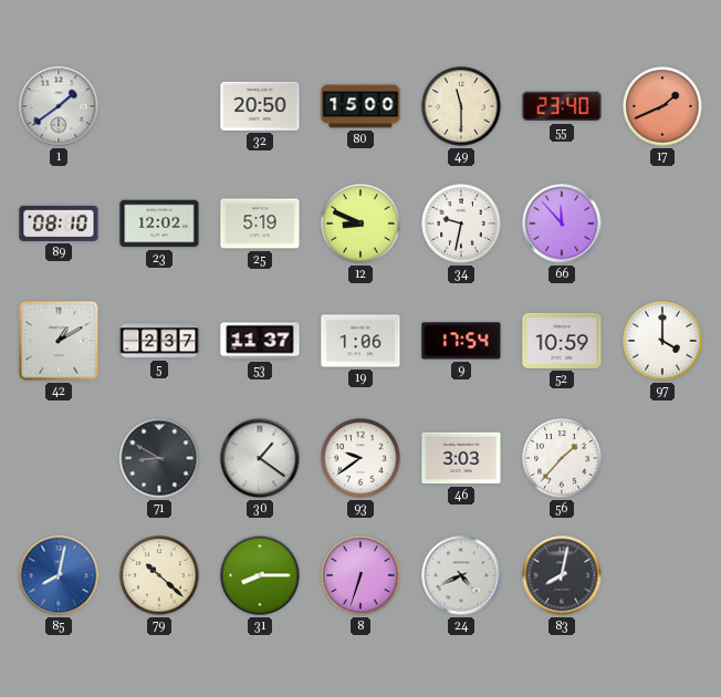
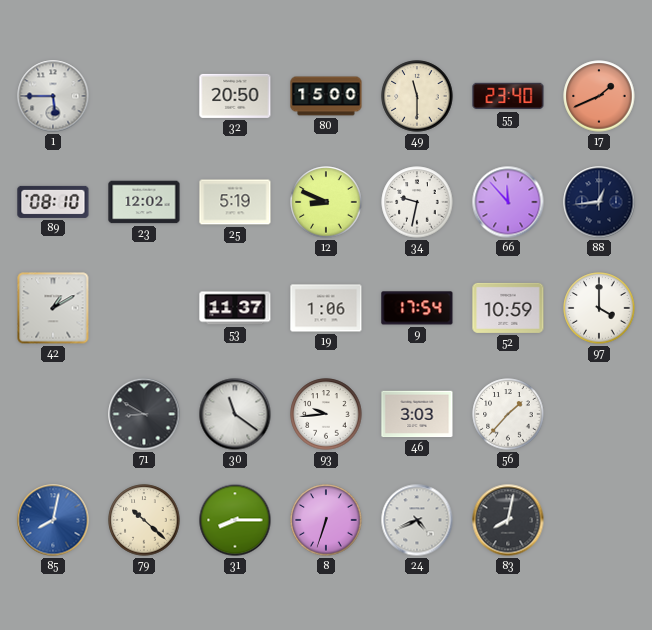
1: 1:39 -> 5:45 (53, 96)
88: none -> 12:44 (599, 202)
5: 2:37 -> none (159, 341)
30: 1:21 -> 11:21 (235, 414)
93: 9:39 -> 9:44 (326, 414)
